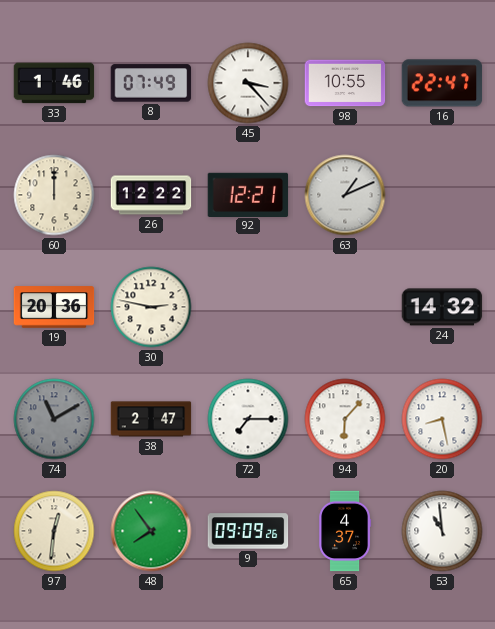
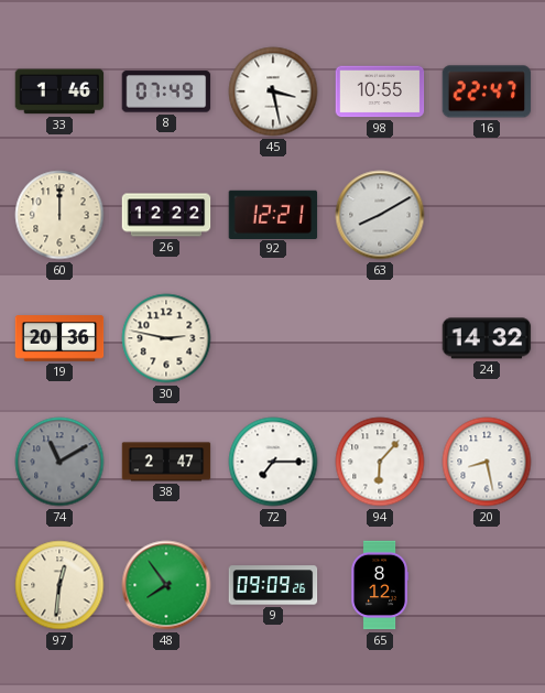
45: 3:23 -> 3:28 (273, 91)
63: 1:11 -> 8:10 (380, 215)
65: 4:37 -> 8:12 (380, 585)
53: 10:59 -> none (442, 531)
